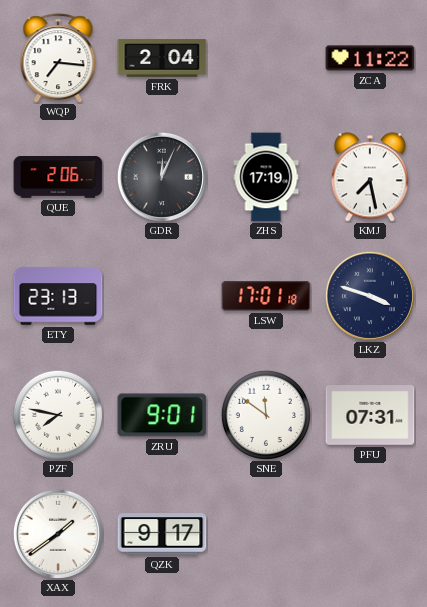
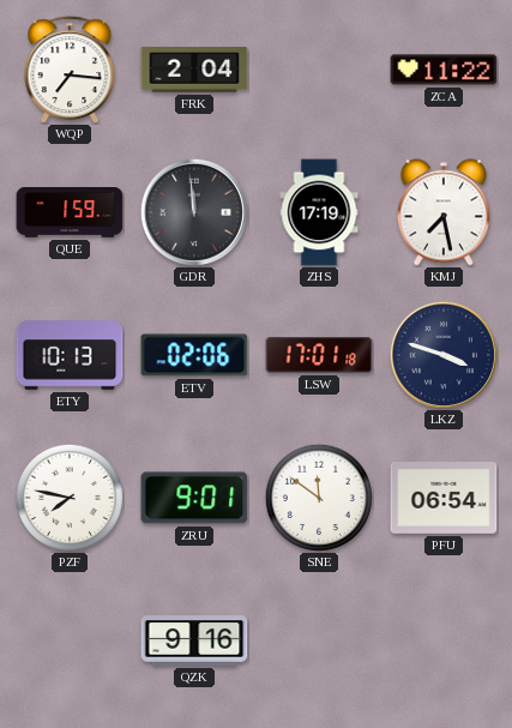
QUE: 2:06 -> 1:59 (70, 213)
GDR: 12:04 -> 11:59 (194, 212)
ETY: 23:13 -> 10:13 (70, 355)
ETV: none -> 02:06 (194, 355)
PFU: 07:31 -> 06:54 (444, 499)
XAX: 1:39 -> none (58, 534)
QZK: 9:17 -> 9:16 (194, 640)
